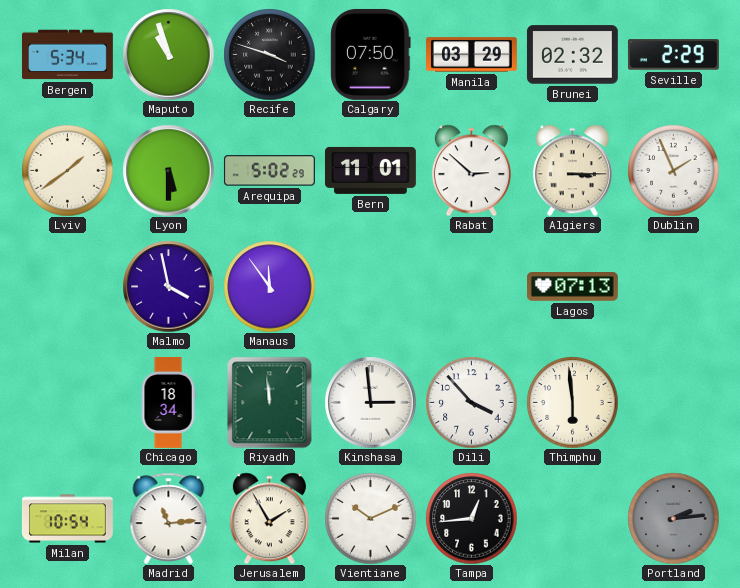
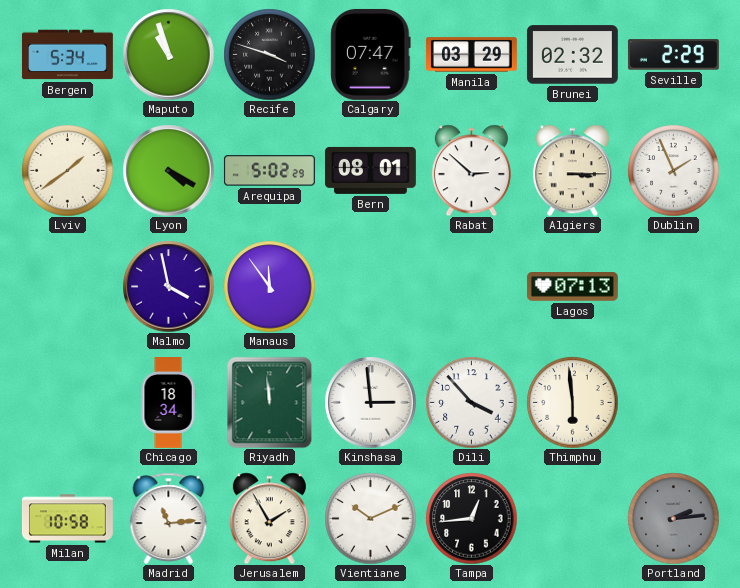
Calgary: 07:50 -> 07:47 (371, 54)
Lyon: 5:30 -> 4:20 (168, 170)
Bern: 11:01 -> 08:01 (370, 170)
Milan: 10:54 -> 10:58 (68, 519)
